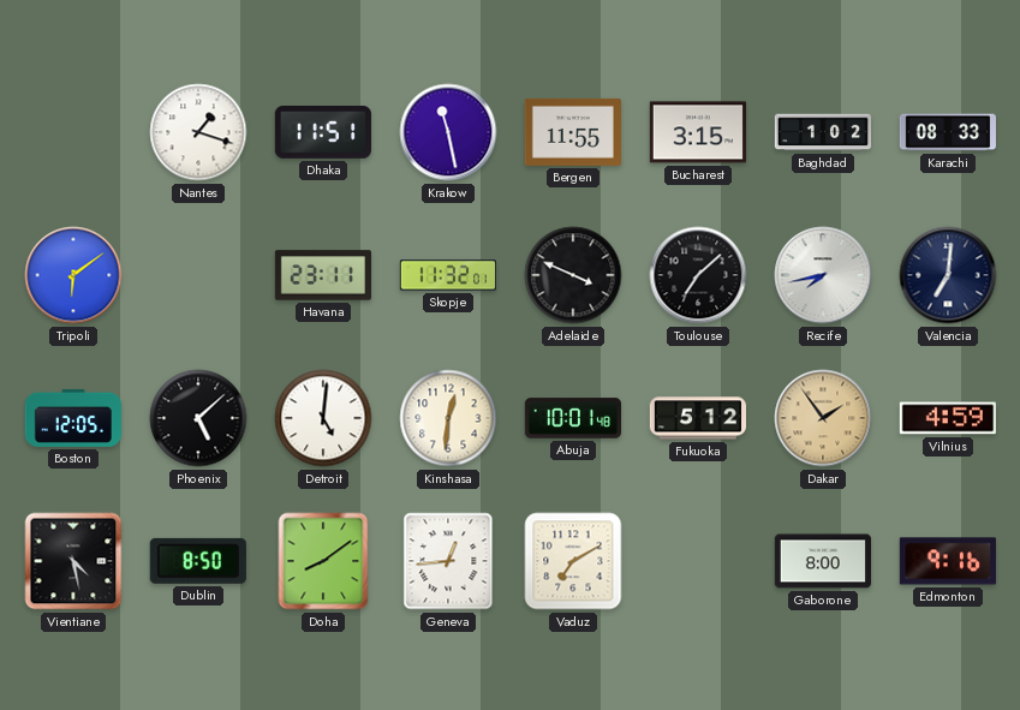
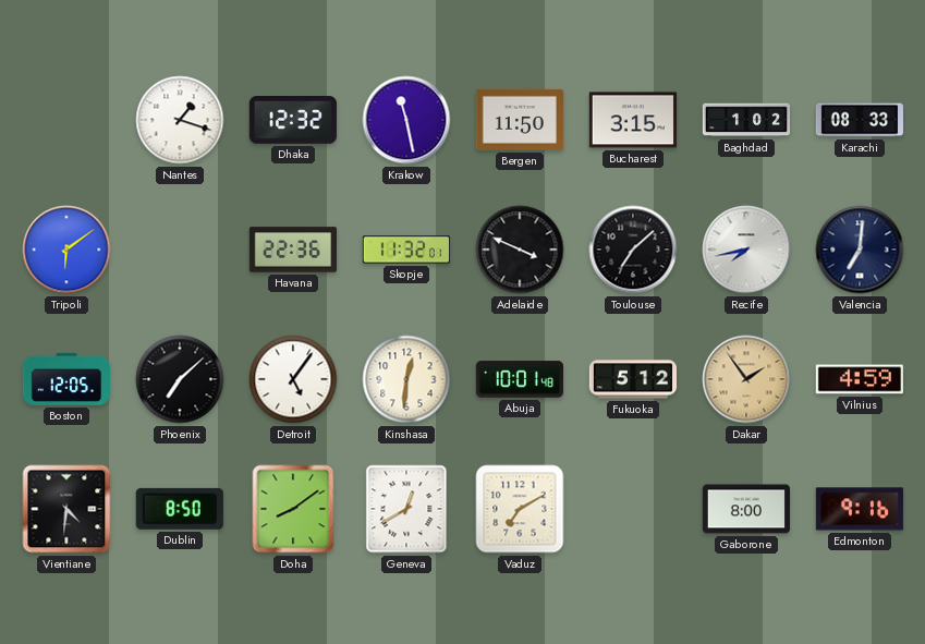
Dhaka: 11:51 -> 12:32 (293, 121)
Bergen: 11:55 -> 11:50 (520, 120)
Havana: 23:11 -> 22:36 (292, 250)
Phoenix: 5:08 -> 7:08 (180, 379)
Detroit: 5:01 -> 5:06 (293, 379)
Vientiane: 4:28 -> 4:31 (66, 509)
Geneva: 12:44 -> 12:40 (406, 509)
